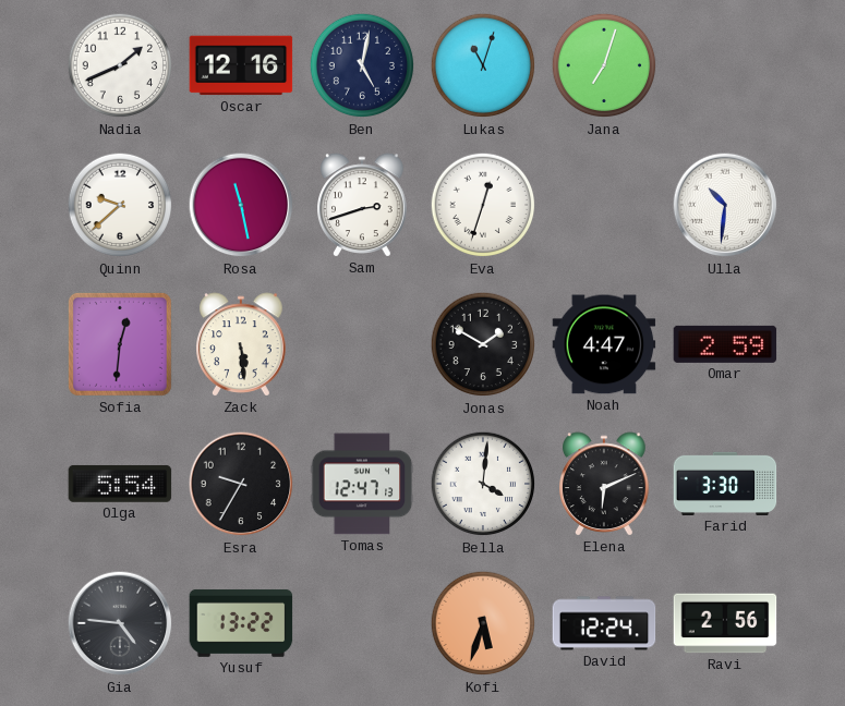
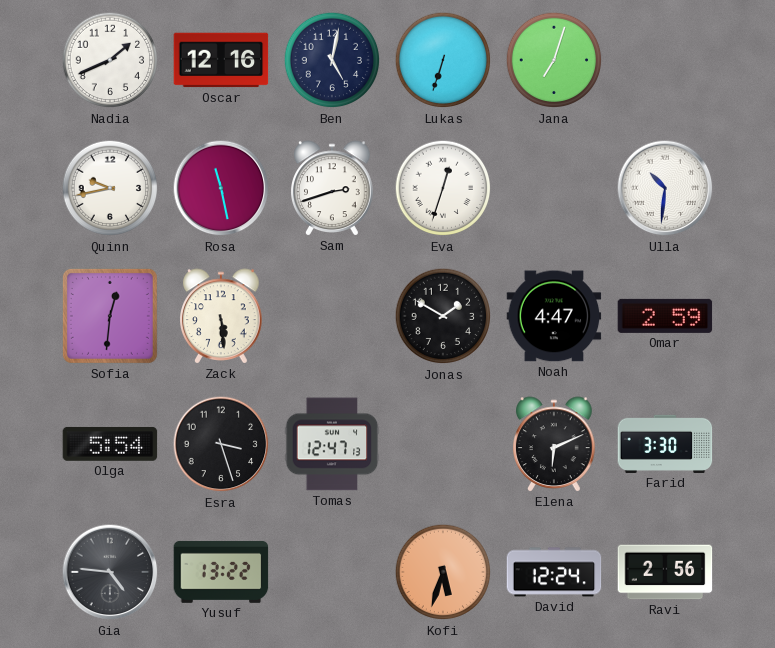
Lukas: 11:03 -> 6:33 (443, 60)
Quinn: 9:38 -> 9:43 (110, 188)
Esra: 9:35 -> 3:27 (221, 444)
Bella: 4:01 -> none (483, 484)
